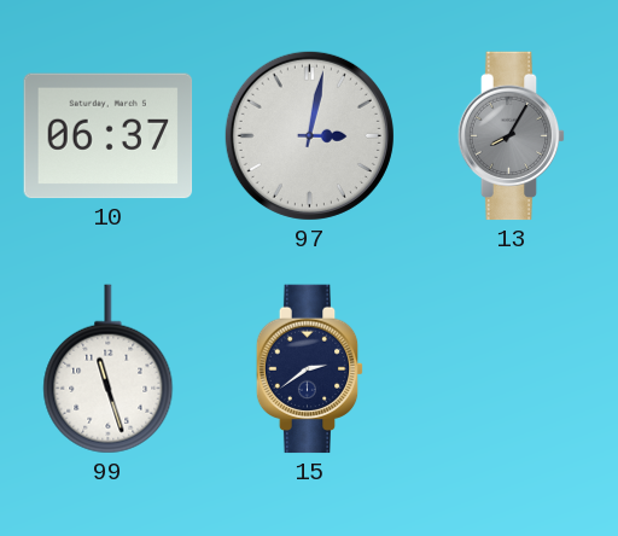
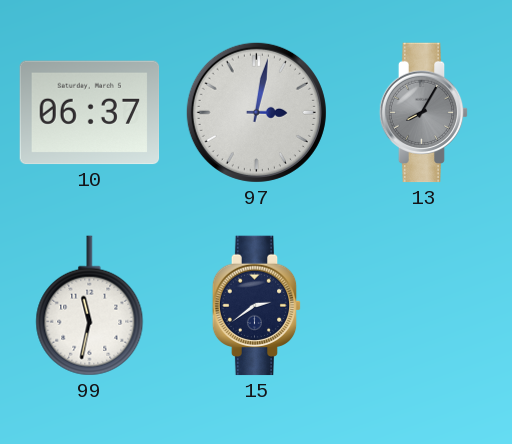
99: 11:27 -> 11:32 (90, 306)
